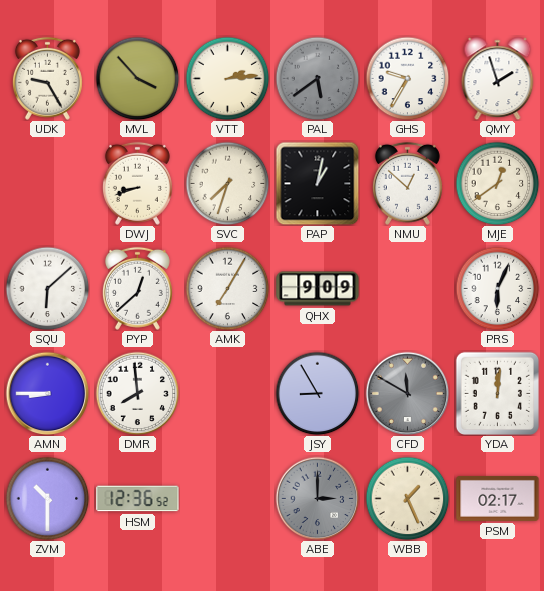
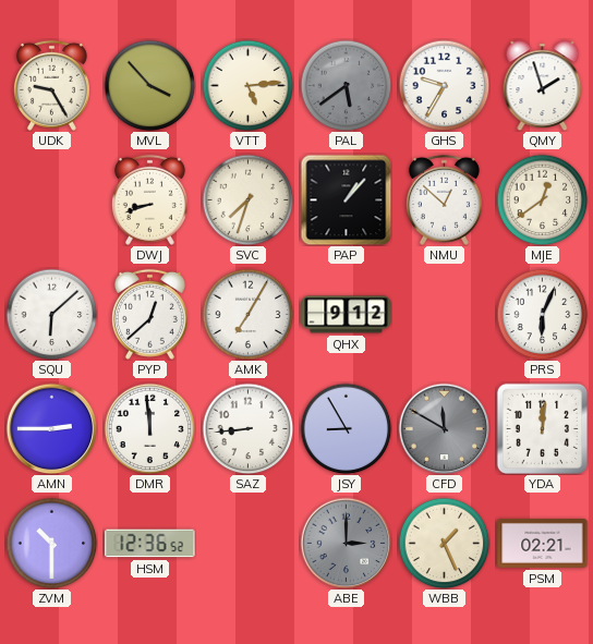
VTT: 2:14 -> 5:14 (247, 85)
PAP: 1:02 -> 1:07 (346, 199)
QHX: 9:09 -> 9:12 (347, 315)
AMN: 8:45 -> 2:45 (51, 428)
DMR: 7:59 -> 11:59 (149, 428)
SAZ: none -> 8:44 (247, 428)
PSM: 02:17 -> 02:21 (543, 543)
